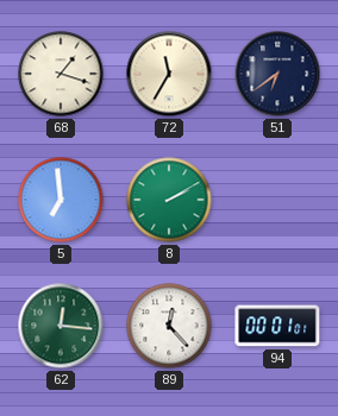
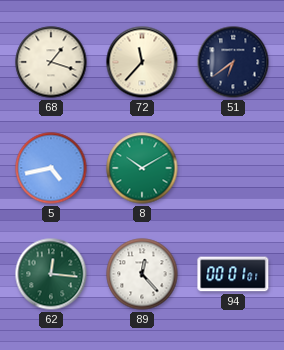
72: 11:35 -> 11:37 (142, 62)
5: 6:59 -> 4:43 (51, 168)
8: 2:10 -> 10:10 (142, 168)
